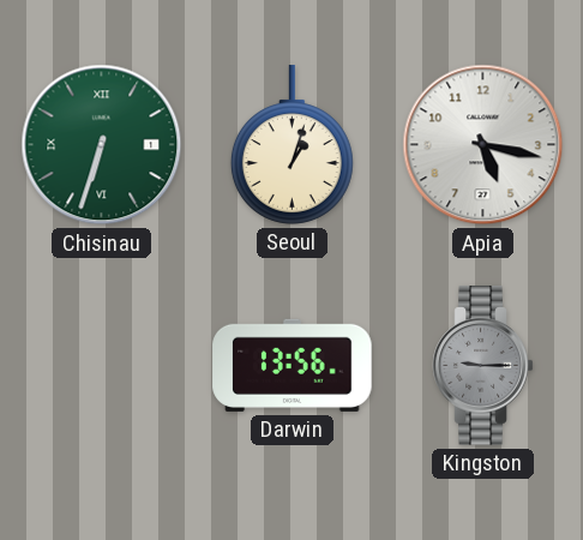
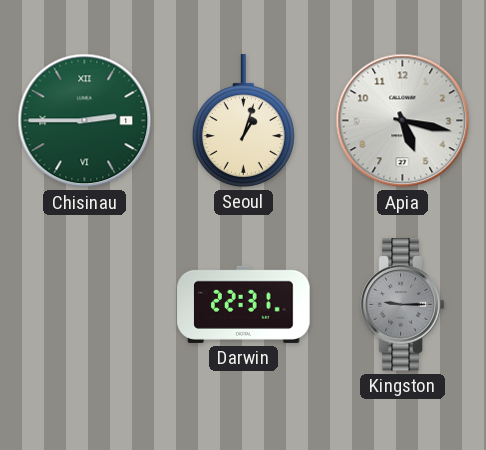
Chisinau: 6:33 -> 2:45 (85, 121)
Darwin: 13:56 -> 22:31 (244, 304)
